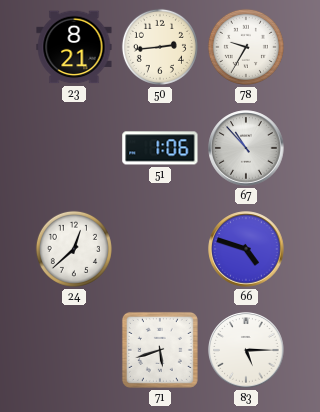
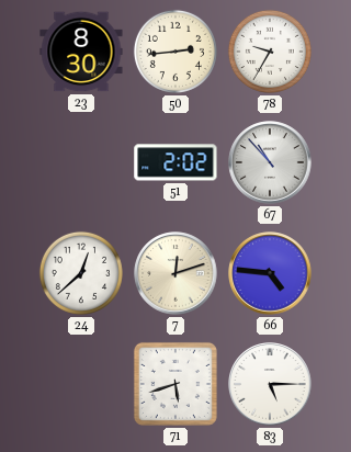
23: 8:21 -> 8:30 (81, 52)
51: 1:06 -> 2:02 (175, 162)
7: none -> 12:12 (175, 273)
66: 4:48 -> 4:46 (270, 273)
